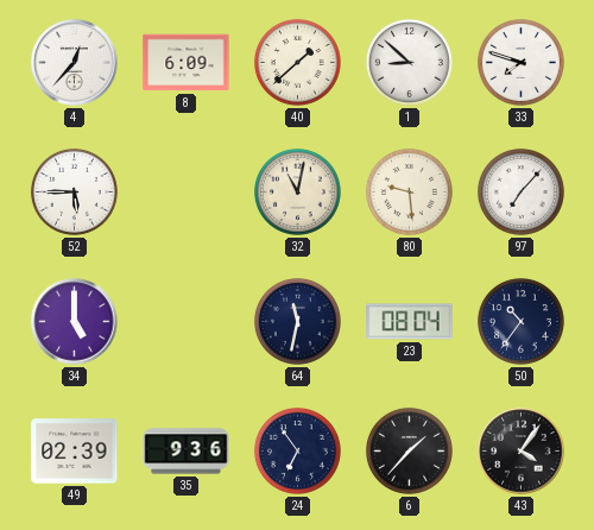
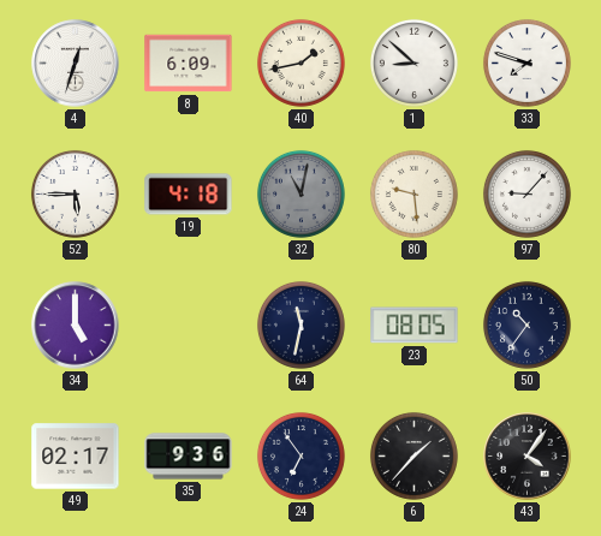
4: 12:37 -> 12:33 (76, 64)
40: 1:38 -> 1:43 (300, 62)
19: none -> 4:18 (189, 195)
32 dial: cream -> grey (300, 193)
97: 7:07 -> 9:07 (526, 193)
23: 08:04 -> 08:05 (415, 326)
49: 02:39 -> 02:17 (76, 457)
